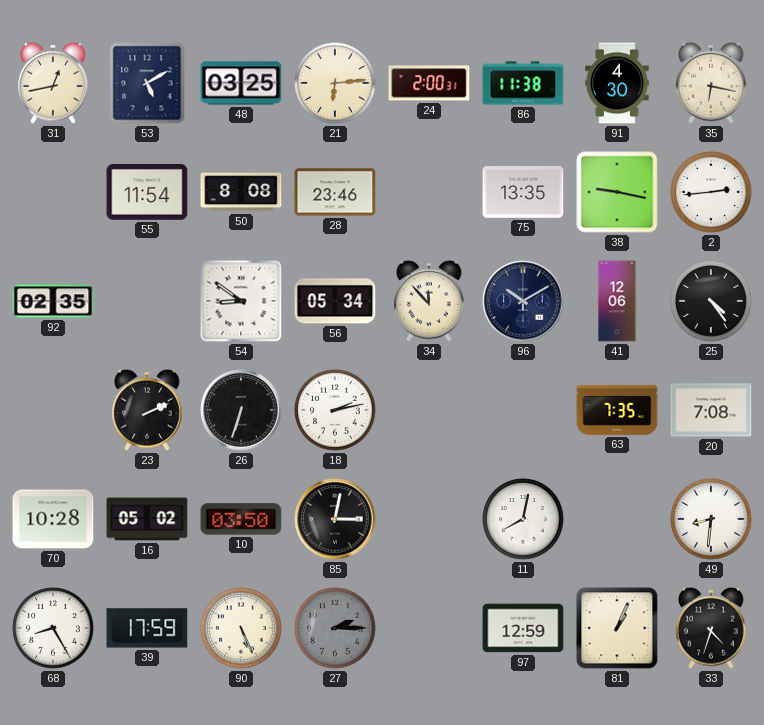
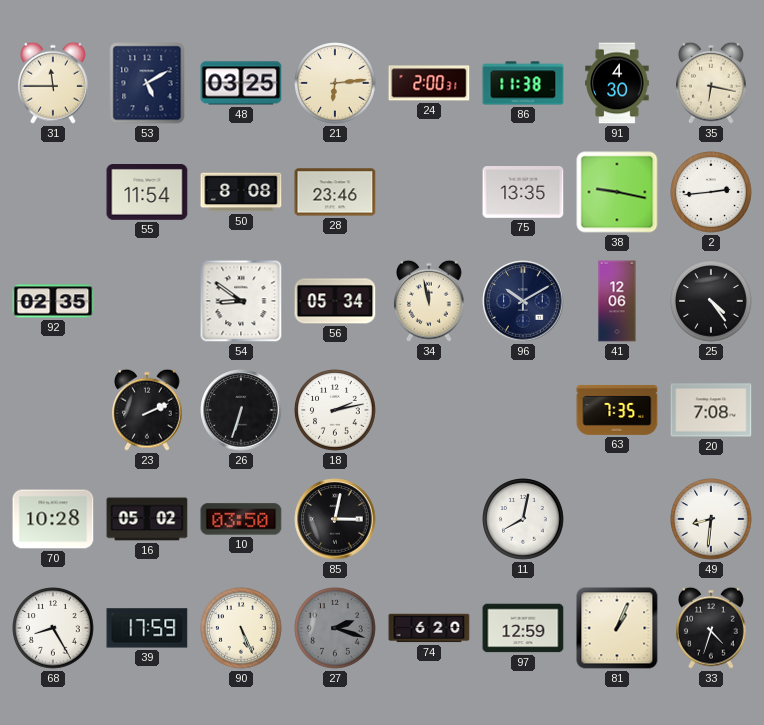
31: 12:43 -> 11:45 (54, 83)
34: 11:53 -> 11:58 (430, 301)
27: 2:15 -> 2:18 (335, 628)
74: none -> 6:20 (429, 628)
